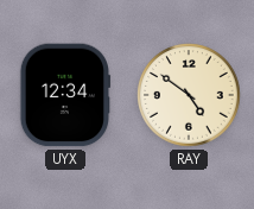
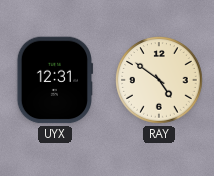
UYX: 12:34 -> 12:31 (55, 80)
